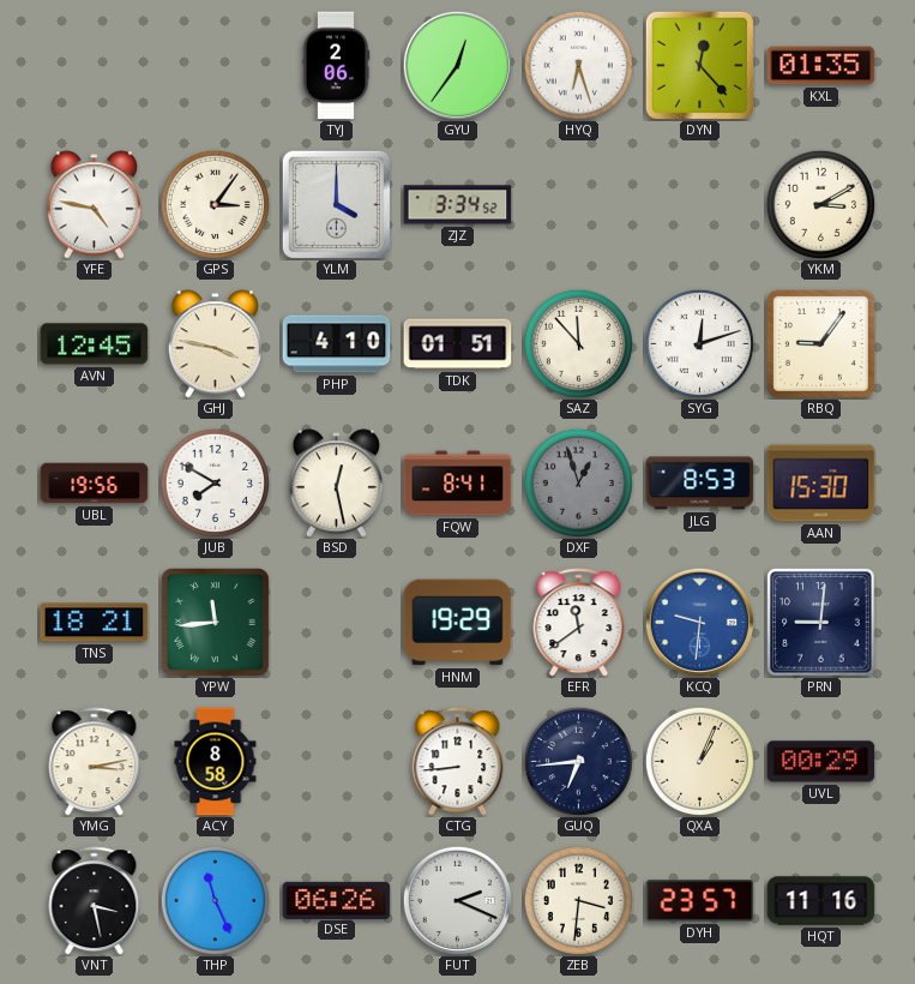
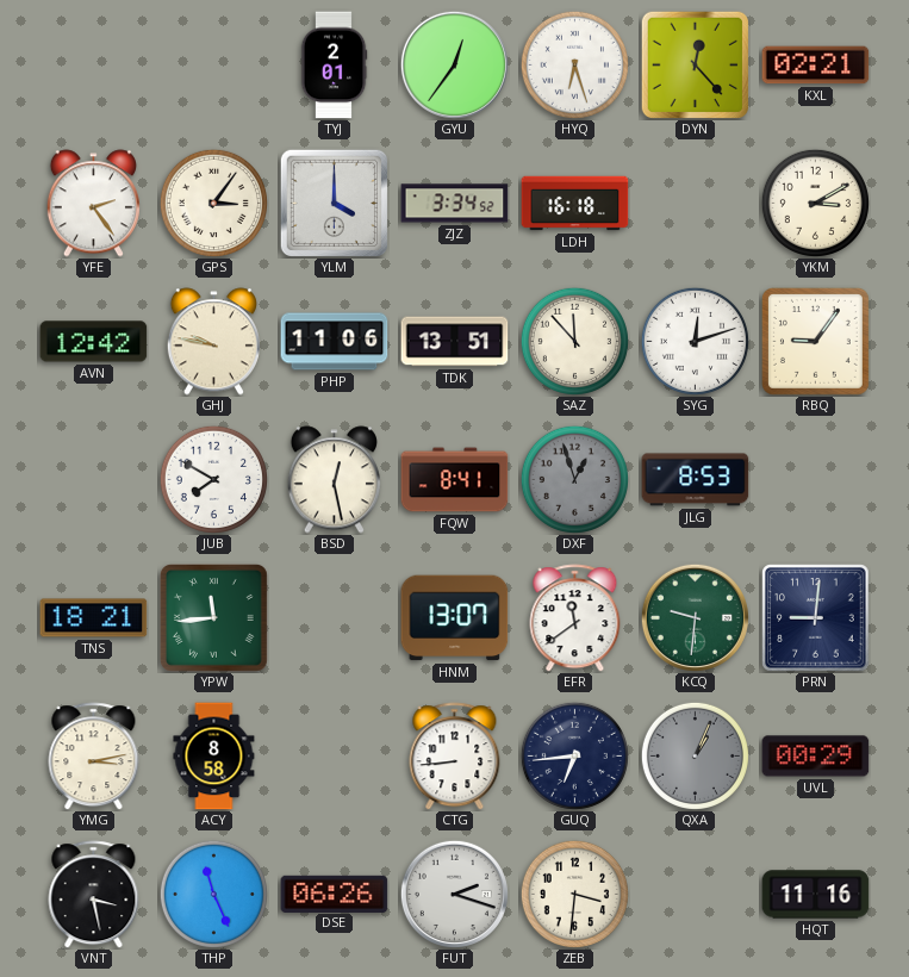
TYJ: 2:06 -> 2:01 (334, 66)
KXL: 01:35 -> 02:21 (816, 66)
YFE: 4:47 -> 2:24 (93, 204)
LDH: none -> 16:18 (575, 204)
AVN: 12:45 -> 12:42 (94, 342)
GHJ: 3:47 -> 9:47 (213, 342)
PHP: 4:10 -> 11:06 (335, 342)
TDK: 01:51 -> 13:51 (455, 342)
UBL: 19:56 -> none (95, 484)
AAN: 15:30 -> none (821, 484)
HNM: 19:29 -> 13:07 (455, 618)
KCQ dial: blue -> green (695, 617)
QXA dial: cream -> grey (695, 755)
FUT: 2:19 -> 2:18 (454, 894)
DYH: 23:57 -> none (700, 901)
